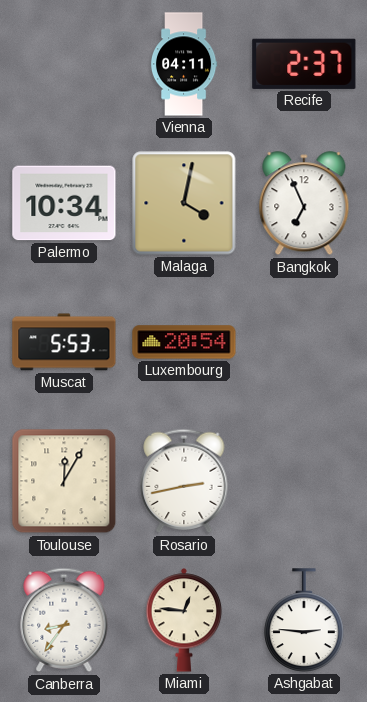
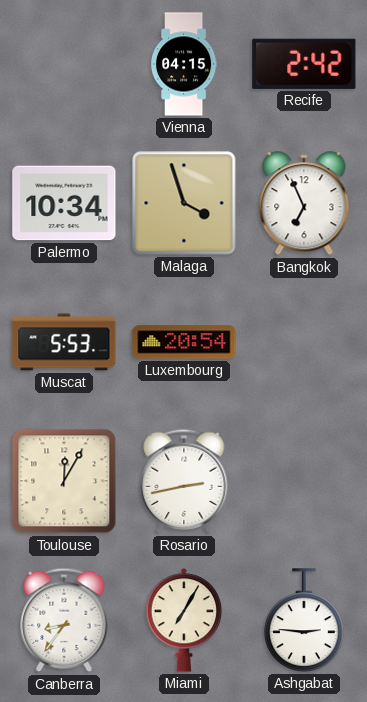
Vienna: 04:11 -> 04:15 (184, 64)
Recife: 2:37 -> 2:42 (304, 64)
Malaga: 4:02 -> 3:57 (184, 203)
Miami: 12:46 -> 7:05 (184, 620)
